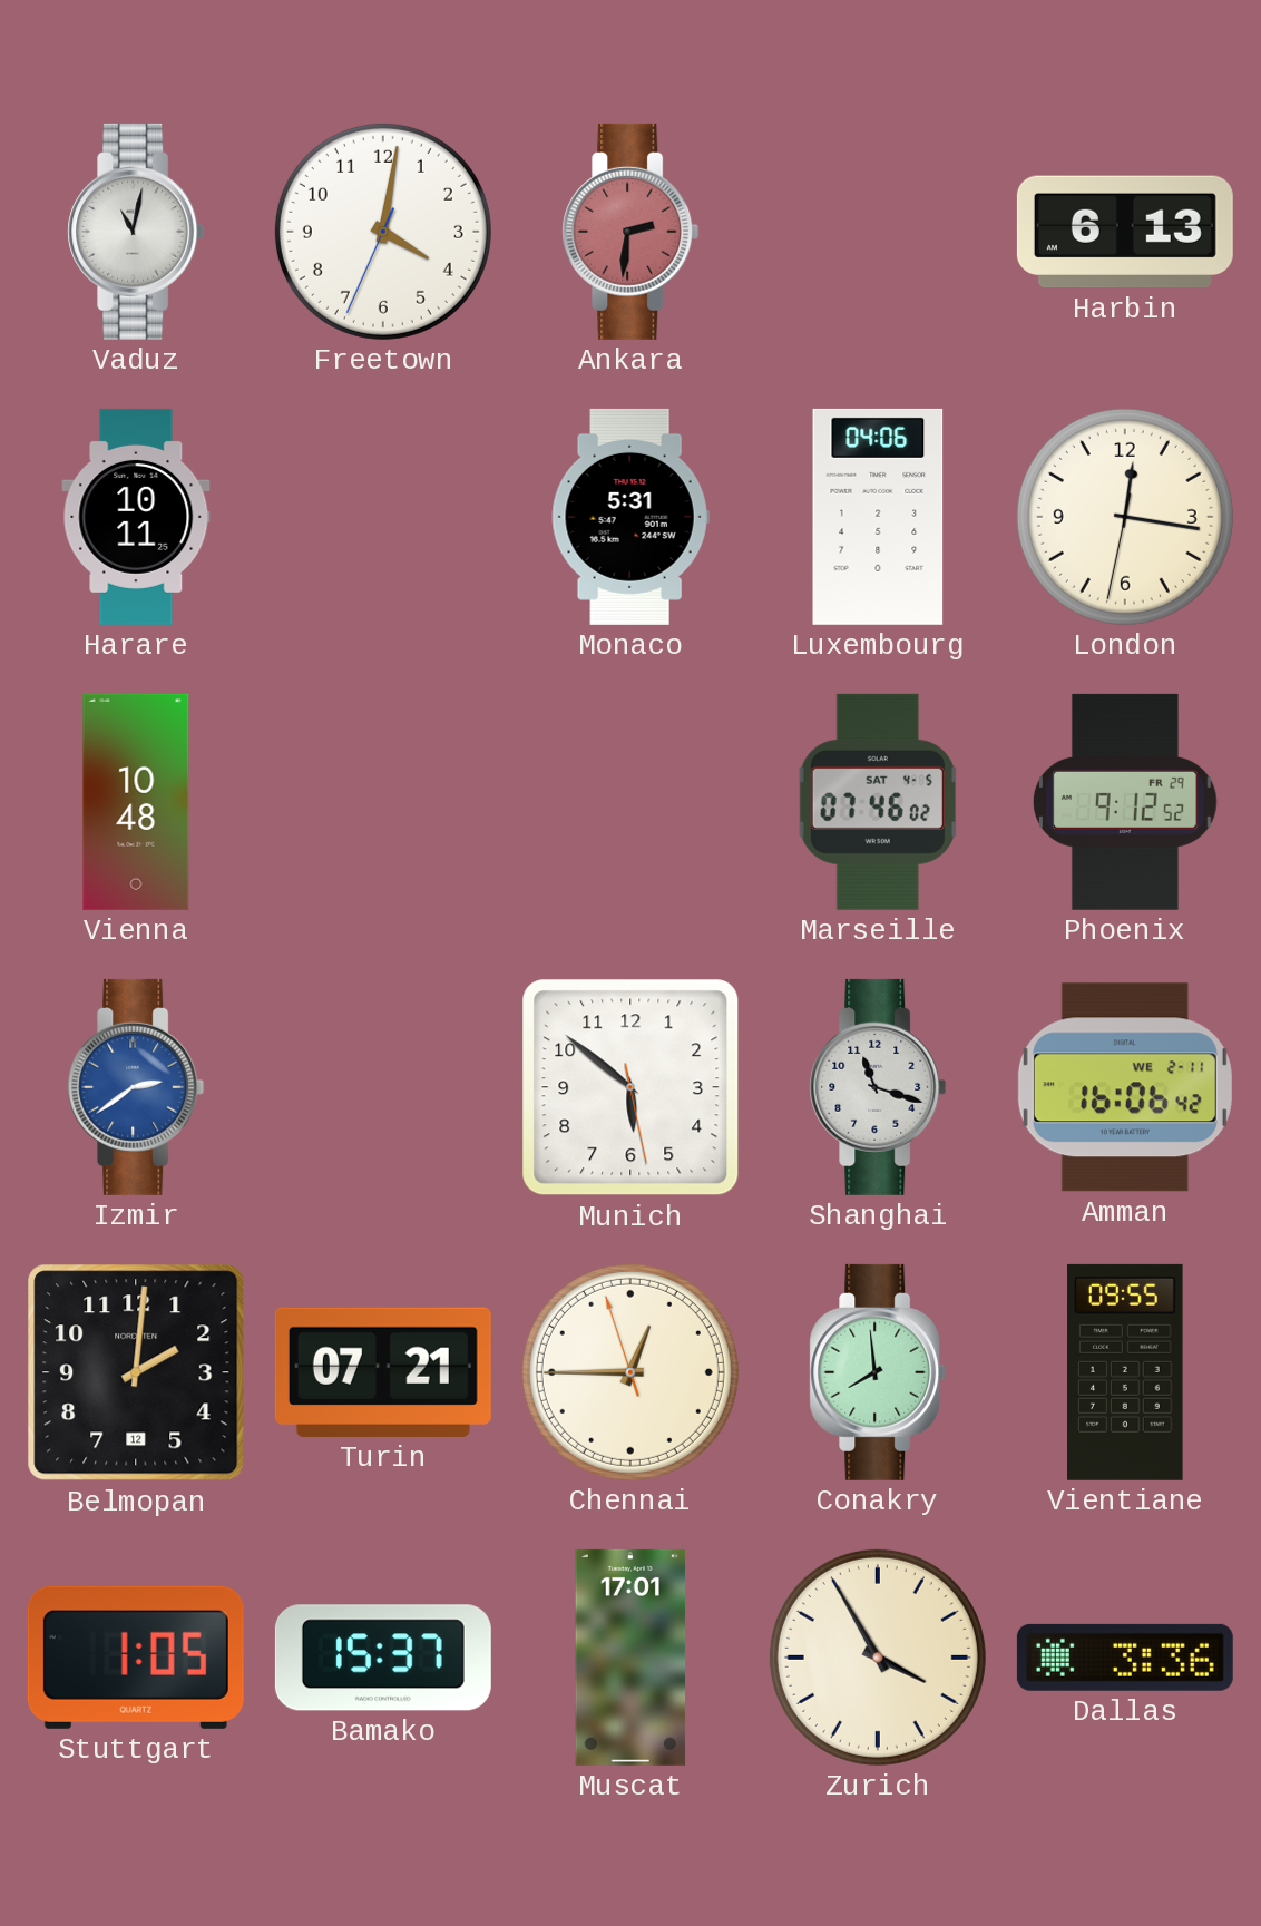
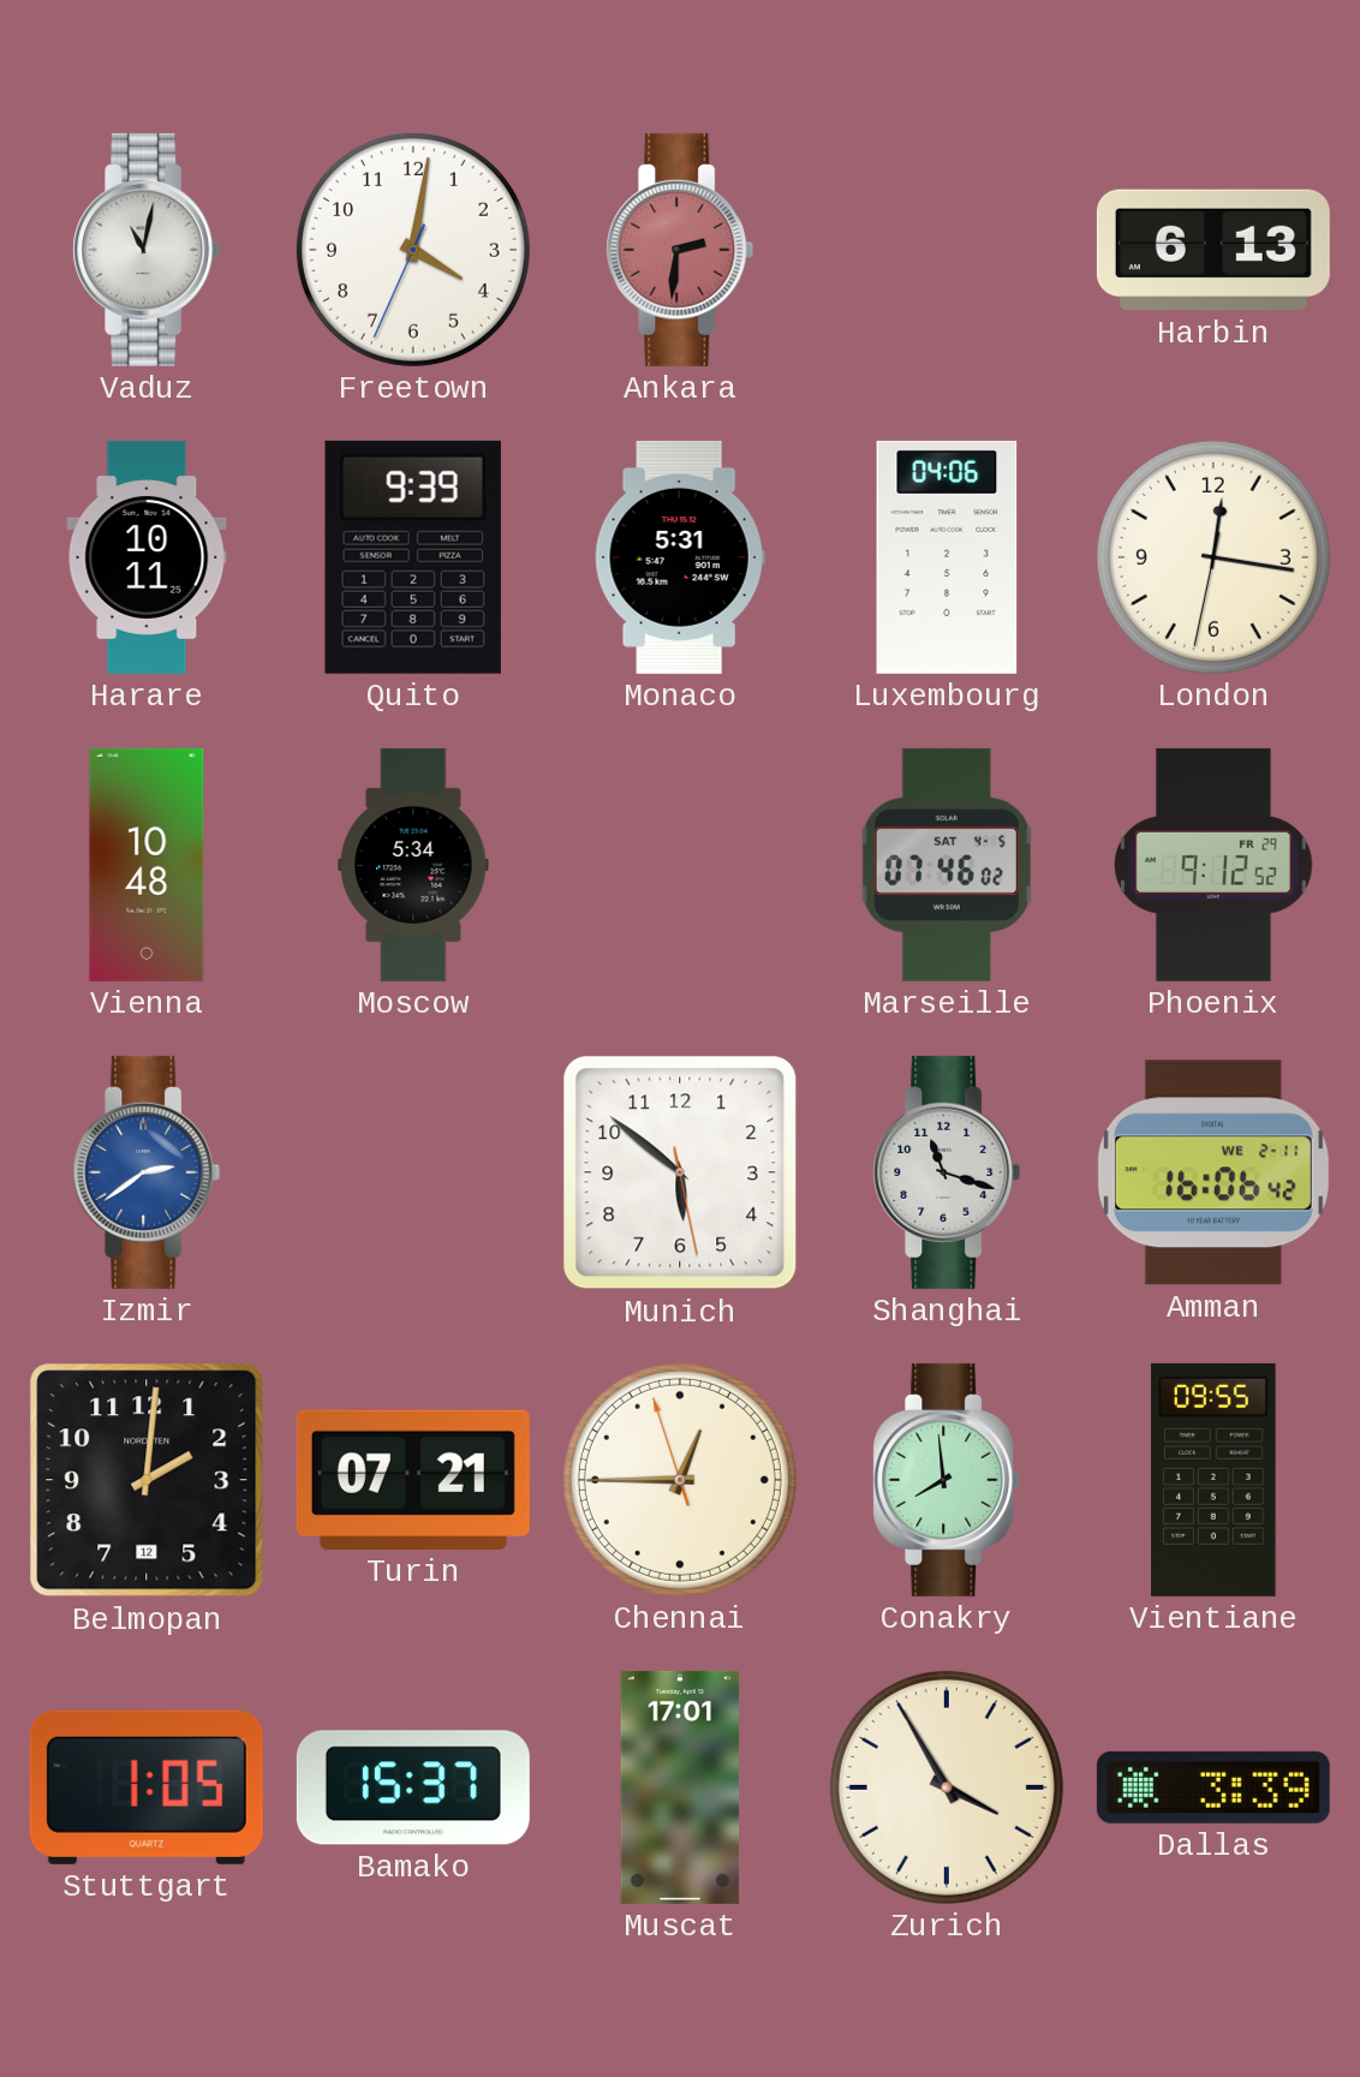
Quito: none -> 9:39 (413, 557)
Moscow: none -> 5:34 (413, 865)
Dallas: 3:36 -> 3:39 (1213, 1787)
